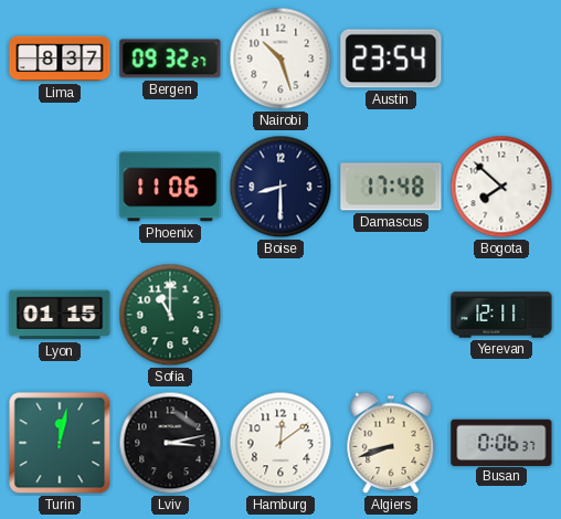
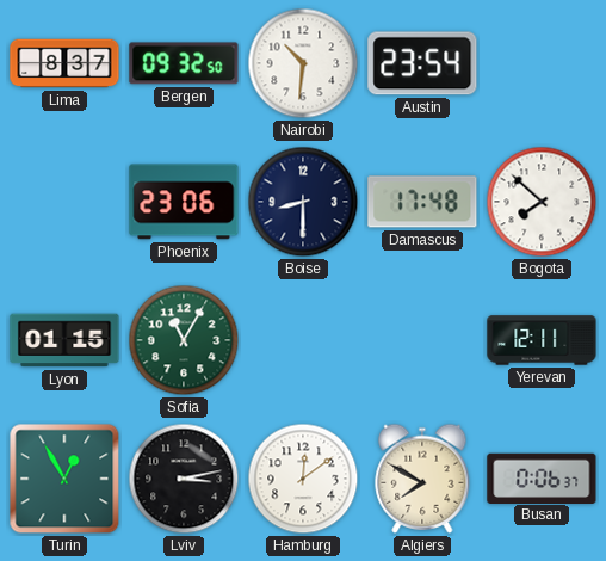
Bergen: 09:32:27 -> 09:32:50 (184, 63)
Nairobi: 10:27 -> 10:31 (303, 63)
Phoenix: 11:06 -> 23:06 (184, 202)
Sofia: 11:00 -> 11:05 (184, 340)
Turin: 12:02 -> 12:55 (64, 479)
Algiers: 8:42 -> 7:50 (422, 479)
